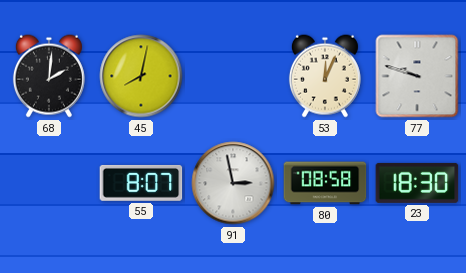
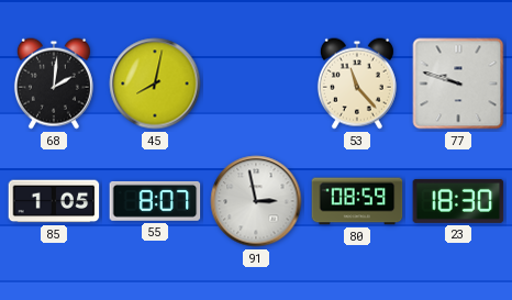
53: 12:04 -> 11:23 (357, 84)
85: none -> 1:05 (54, 201)
80: 08:58 -> 08:59 (357, 201)
